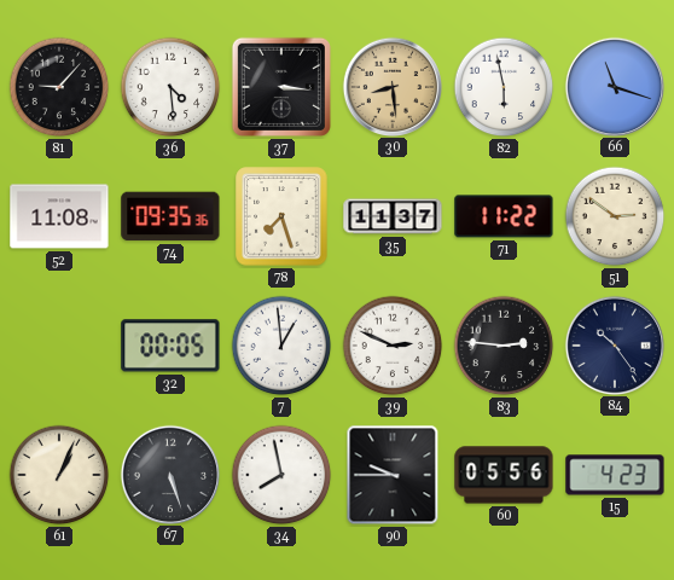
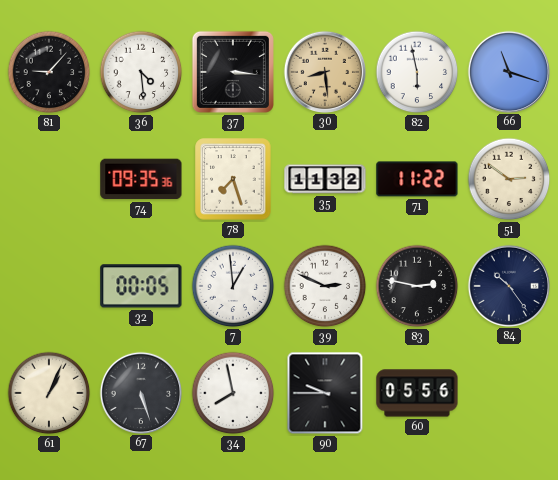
52: 11:08 -> none (59, 216)
35: 11:37 -> 11:32 (325, 179)
83: 2:46 -> 2:47 (417, 286)
15: 4:23 -> none (615, 475)
